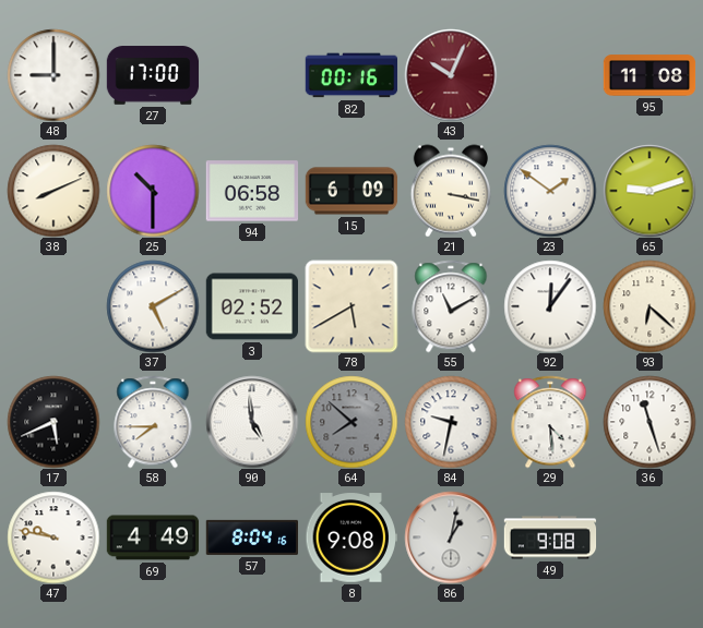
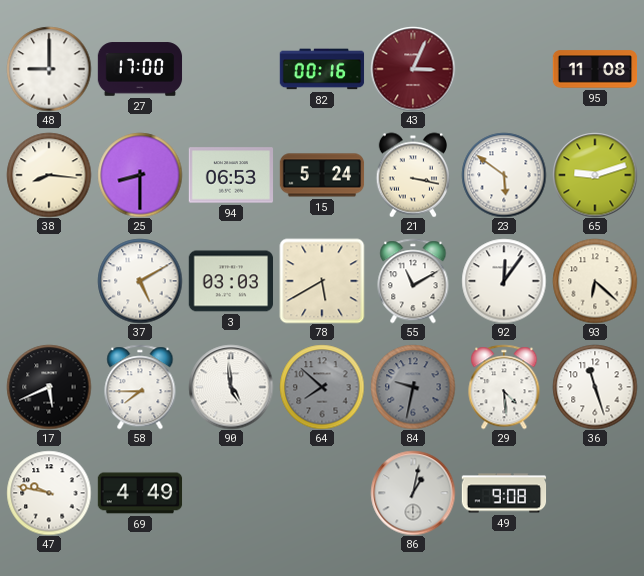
43: 10:04 -> 3:04 (413, 69)
38: 8:11 -> 8:16 (49, 175)
25: 10:30 -> 8:30 (140, 175)
94: 06:58 -> 06:53 (231, 175)
15: 6:09 -> 5:24 (322, 175)
23: 1:51 -> 5:51 (504, 175)
3: 02:52 -> 03:03 (230, 281)
84 dial: white -> grey (413, 387)
57: 8:04 -> none (251, 538)
8: 9:08 -> none (350, 538)
